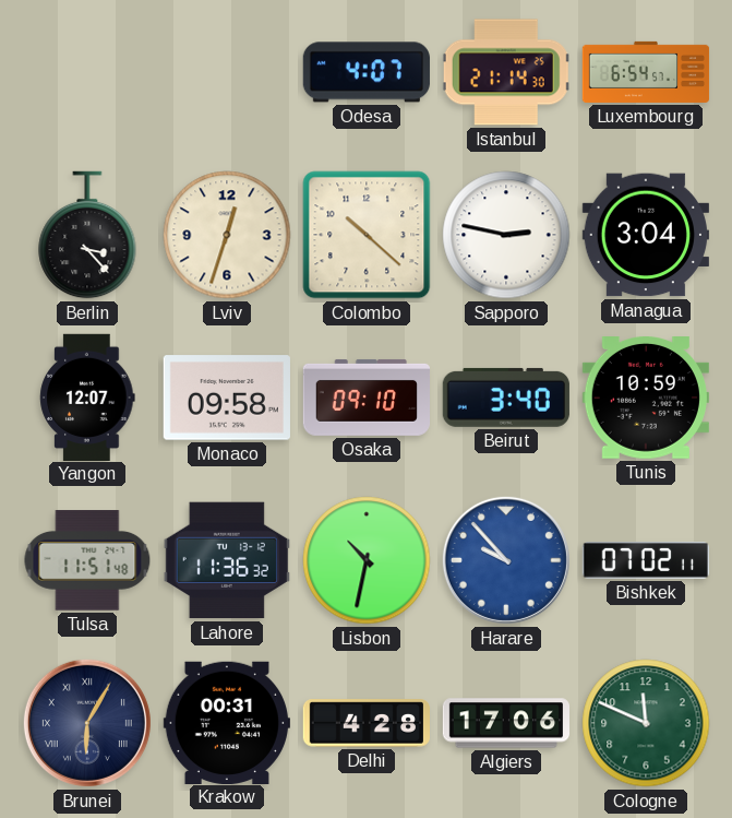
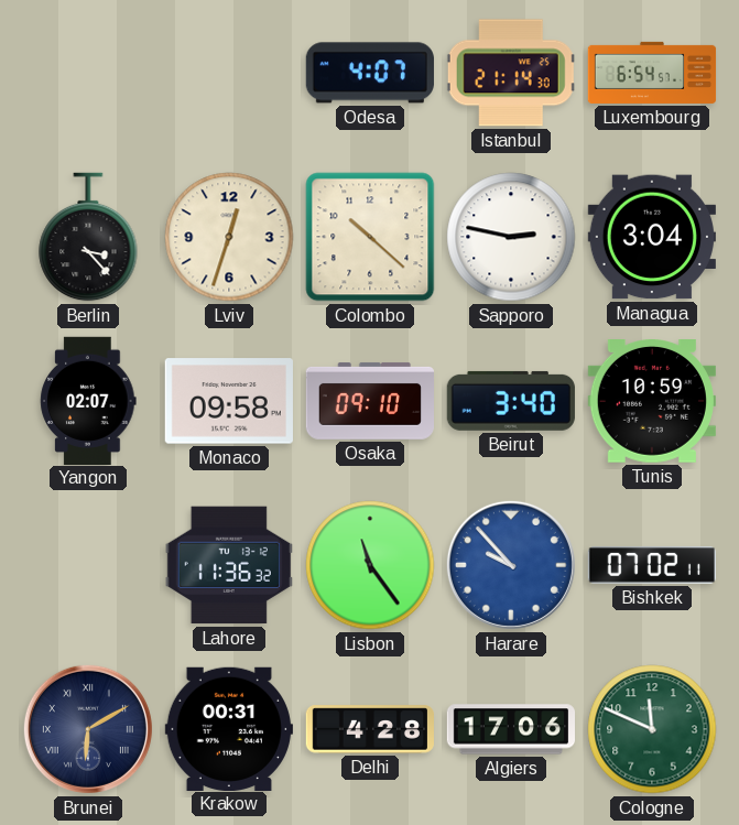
Yangon: 12:07 -> 02:07 (88, 400)
Tulsa: 11:51 -> none (87, 560)
Lisbon: 10:32 -> 11:24 (370, 565)
Brunei: 6:05 -> 6:10 (88, 729)
